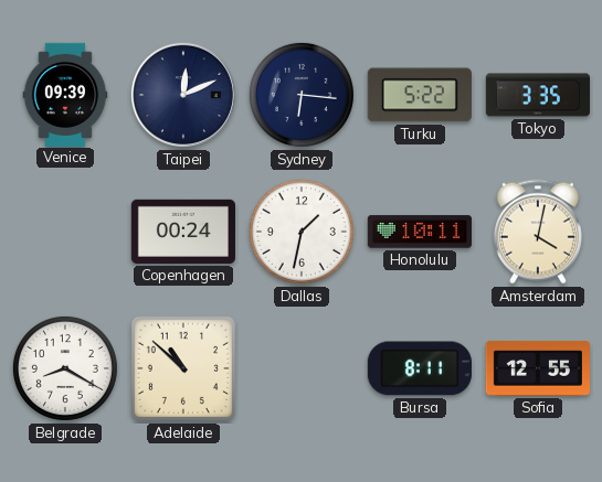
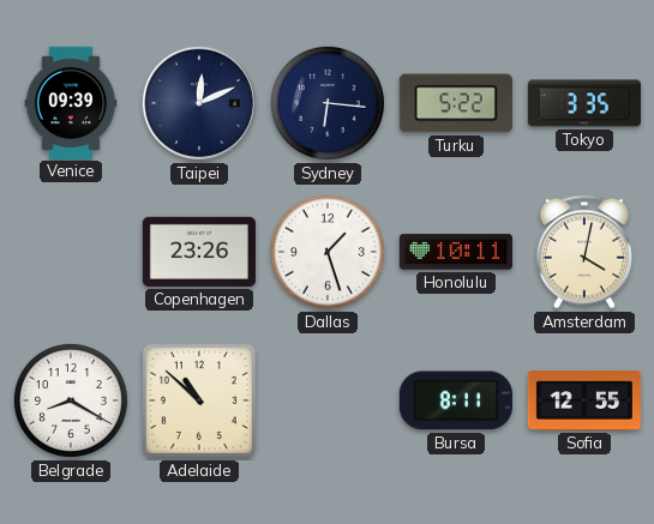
Copenhagen: 00:24 -> 23:26 (199, 252)
Dallas: 1:32 -> 1:27 (328, 252)
